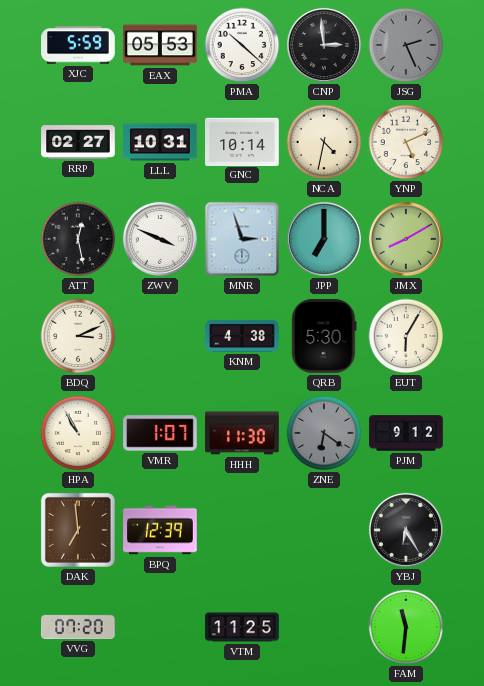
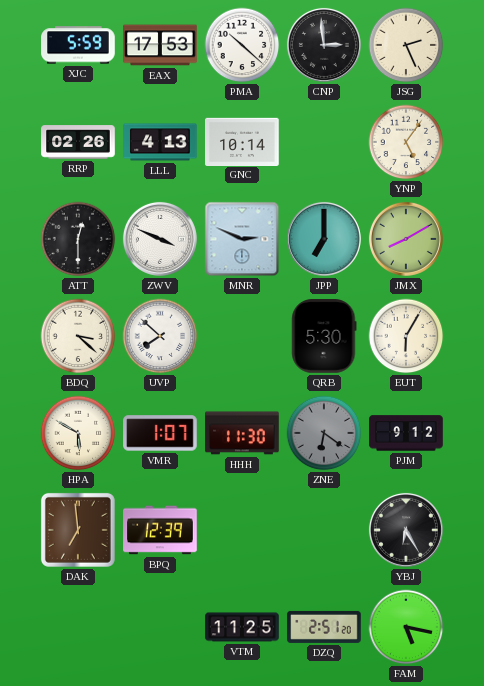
EAX: 05:53 -> 17:53 (160, 45)
JSG dial: grey -> cream (406, 45)
RRP: 02:27 -> 02:26 (78, 142)
LLL: 10:31 -> 4:13 (160, 142)
NCA: 4:32 -> none (324, 142)
YNP: 5:11 -> 5:06 (406, 142)
ATT: 12:28 -> 12:30 (78, 239)
MNR: 2:57 -> 2:49 (242, 239)
BDQ: 3:11 -> 3:22 (78, 336)
UVP: none -> 7:52 (160, 336)
KNM: 4:38 -> none (242, 336)
HPA: 10:55 -> 5:50 (78, 433)
VVG: 07:20 -> none (78, 627)
DZQ: none -> 2:51 (324, 627)
FAM: 11:31 -> 5:17 (406, 627)
